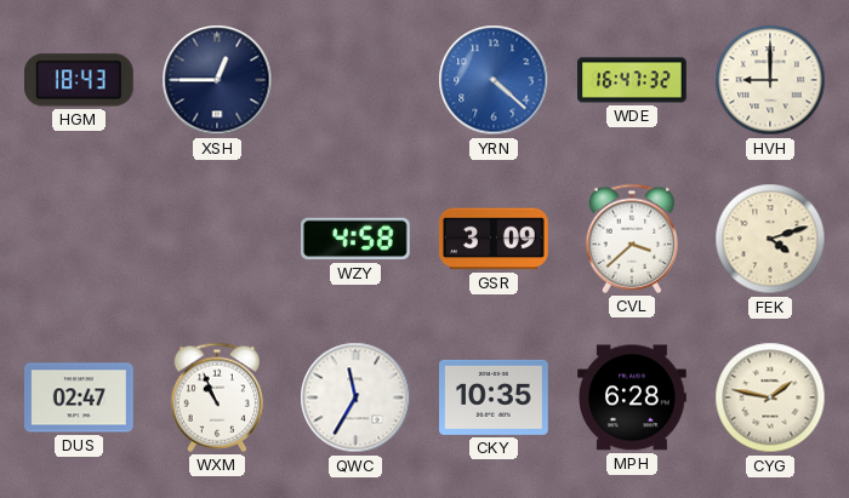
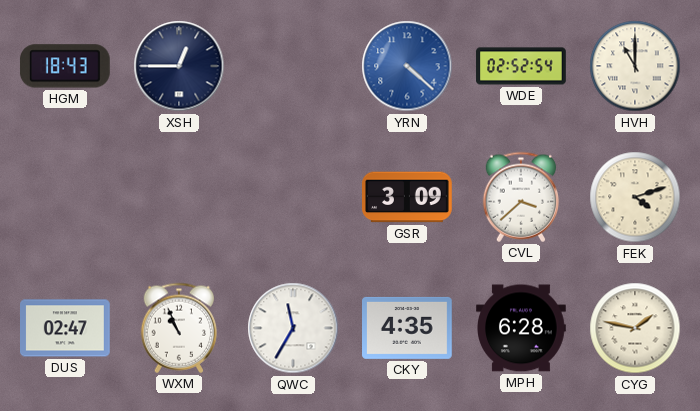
WDE: 16:47 -> 02:52 (521, 66)
HVH: 9:00 -> 11:00 (635, 66)
WZY: 4:58 -> none (355, 239)
CKY: 10:35 -> 4:35 (408, 328)
